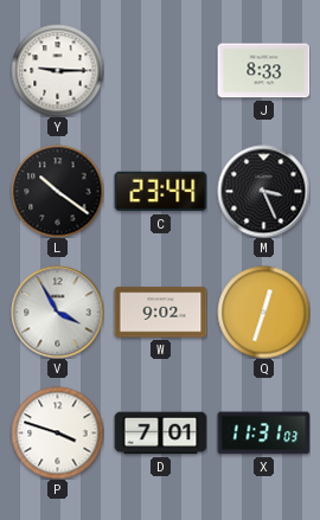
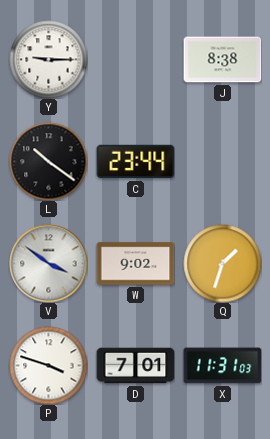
J: 8:33 -> 8:38 (222, 60)
M: 3:26 -> none (263, 191)
V: 3:55 -> 3:51 (48, 263)
Q: 12:33 -> 1:33 (222, 263)
